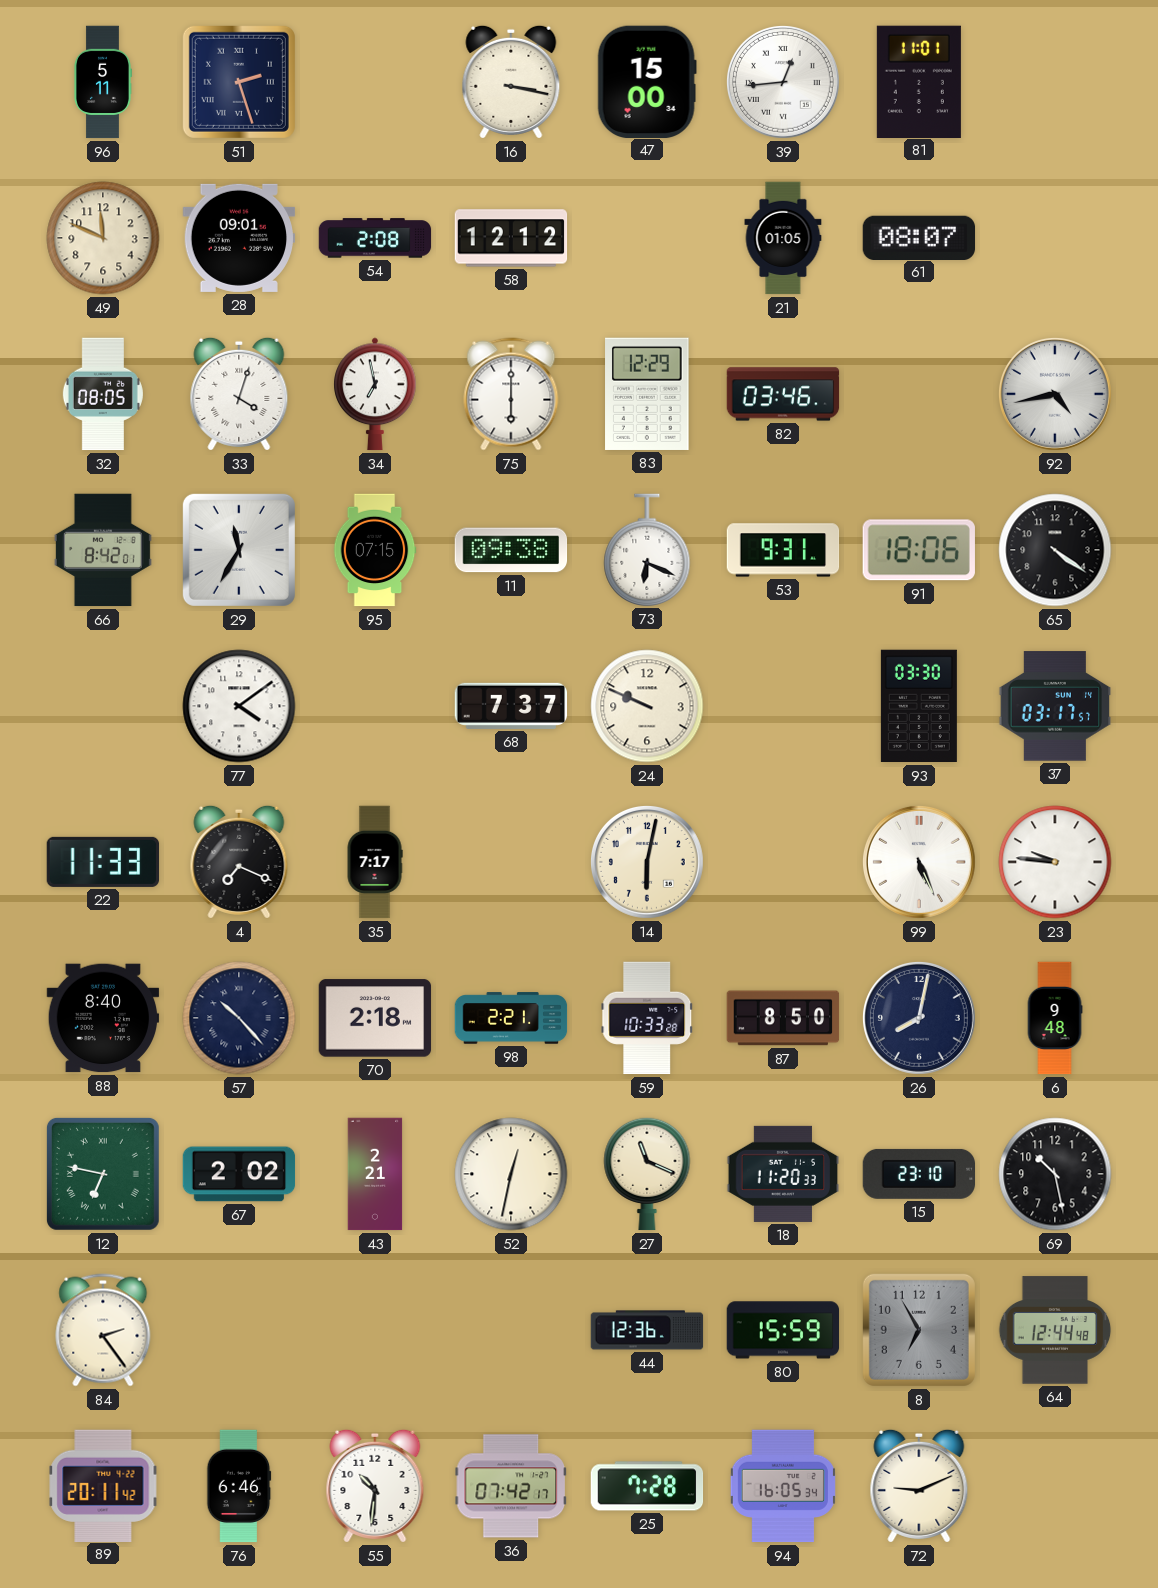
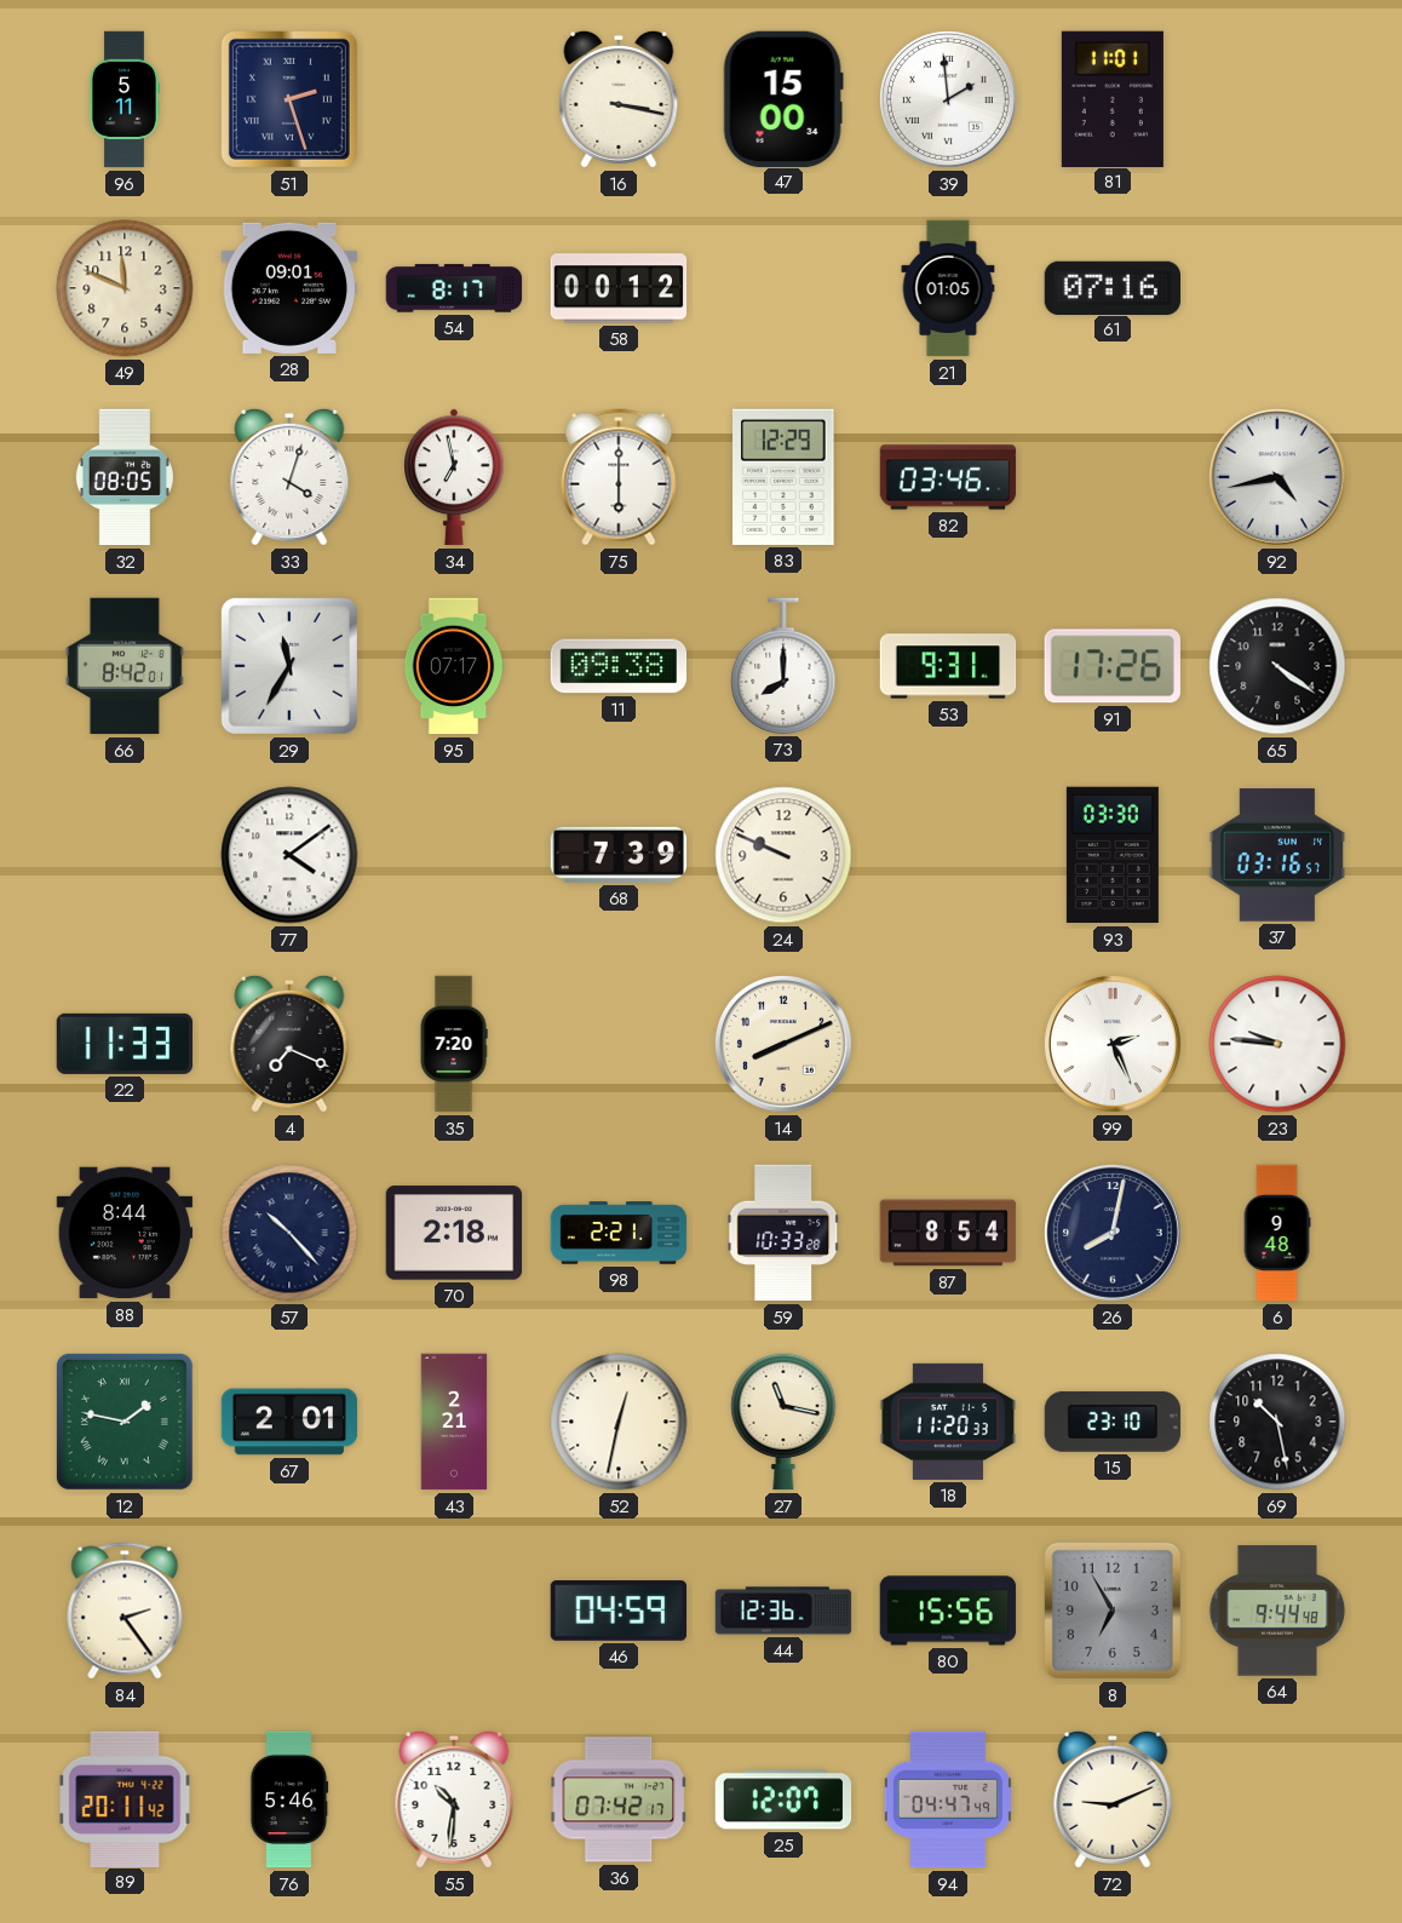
39: 12:44 -> 1:59 (948, 99)
54: 2:08 -> 8:17 (454, 288)
58: 12:12 -> 00:12 (619, 288)
61: 08:07 -> 07:16 (1113, 287)
95: 07:15 -> 07:17 (454, 666)
73: 6:19 -> 8:00 (783, 666)
91: 18:06 -> 17:26 (1113, 666)
68: 7:37 -> 7:39 (619, 855)
37: 03:17 -> 03:16 (1277, 855)
35: 7:17 -> 7:20 (454, 1044)
14: 6:02 -> 8:11 (783, 1044)
99: 5:26 -> 2:26 (1113, 1044)
88: 8:40 -> 8:44 (125, 1233)
87: 8:50 -> 8:54 (948, 1233)
12: 6:47 -> 1:47 (125, 1422)
67: 2:02 -> 2:01 (289, 1422)
27: 11:19 -> 11:17 (783, 1422)
46: none -> 04:59 (619, 1611)
80: 15:59 -> 15:56 (948, 1611)
64: 12:44 -> 9:44 (1277, 1611)
76: 6:46 -> 5:46 (289, 1799)
25: 7:28 -> 12:07 (783, 1799)
94: 16:05 -> 04:47 (948, 1799)
